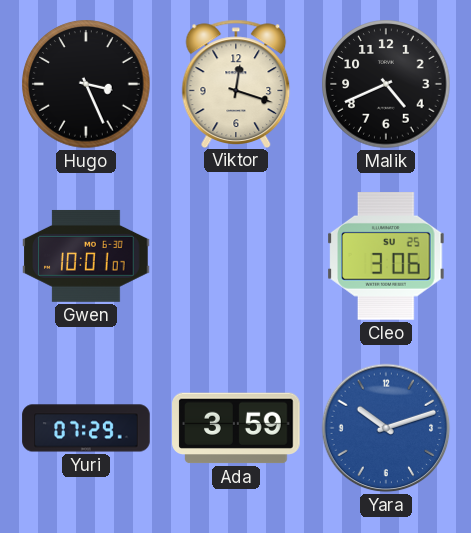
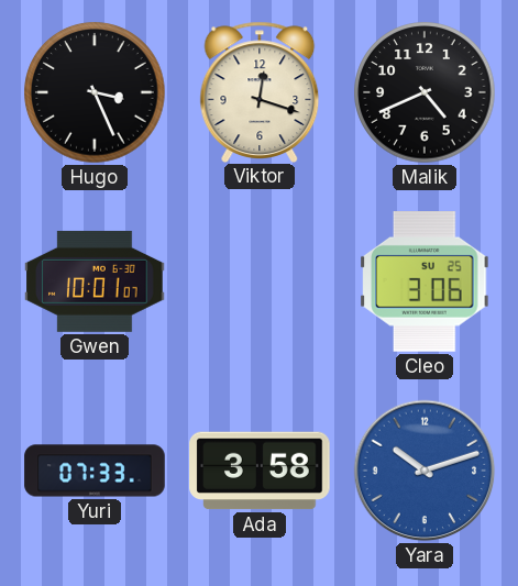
Yuri: 07:29 -> 07:33 (95, 471)
Ada: 3:59 -> 3:58 (260, 471)
